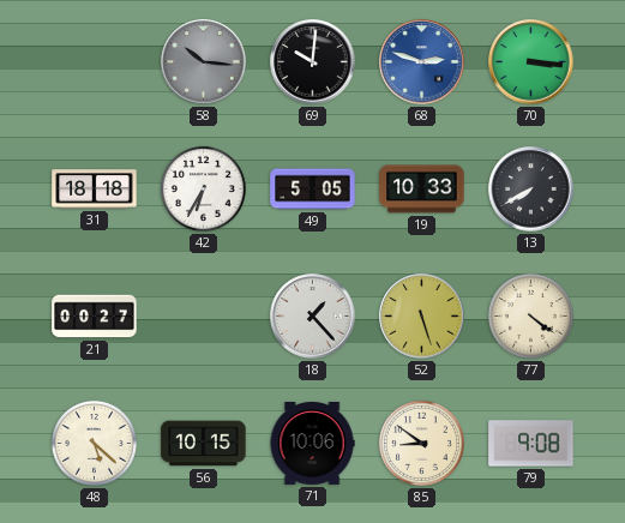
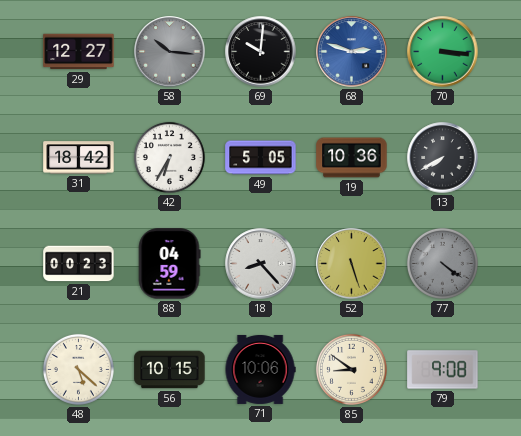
29: none -> 12:27 (79, 52)
31: 18:18 -> 18:42 (79, 158)
19: 10:33 -> 10:36 (352, 158)
21: 00:27 -> 00:23 (79, 264)
88: none -> 04:59 (169, 264)
18: 1:23 -> 8:23 (261, 264)
77 dial: cream -> grey (442, 263)
